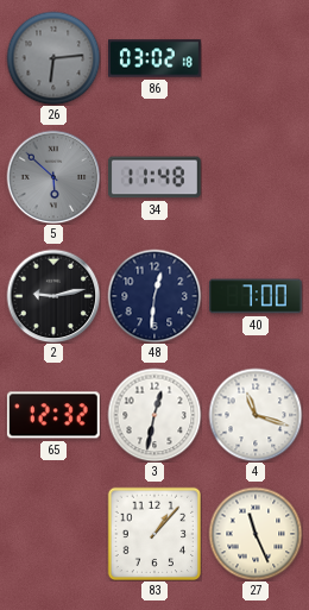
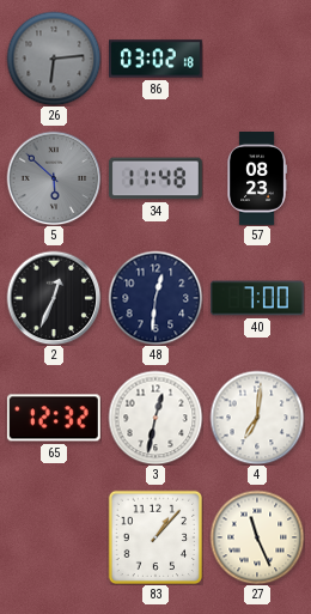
57: none -> 08:23 (257, 180)
2: 9:13 -> 12:34 (54, 298)
4: 11:18 -> 7:01 (257, 418)
